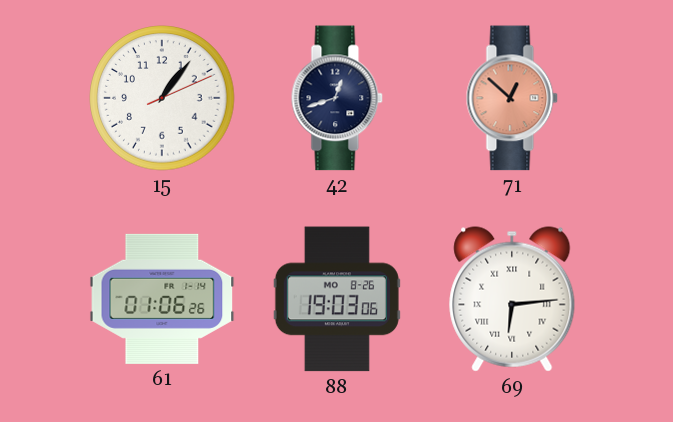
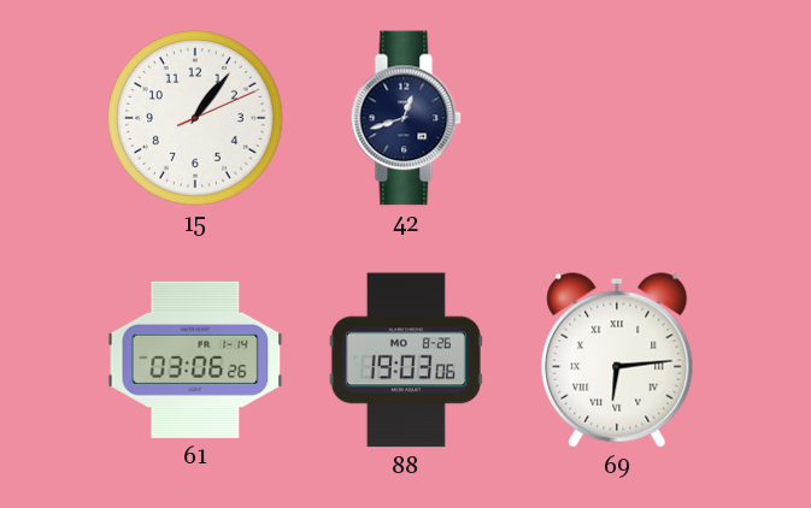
71: 12:52 -> none (512, 98)
61: 01:06 -> 03:06 (195, 360)
